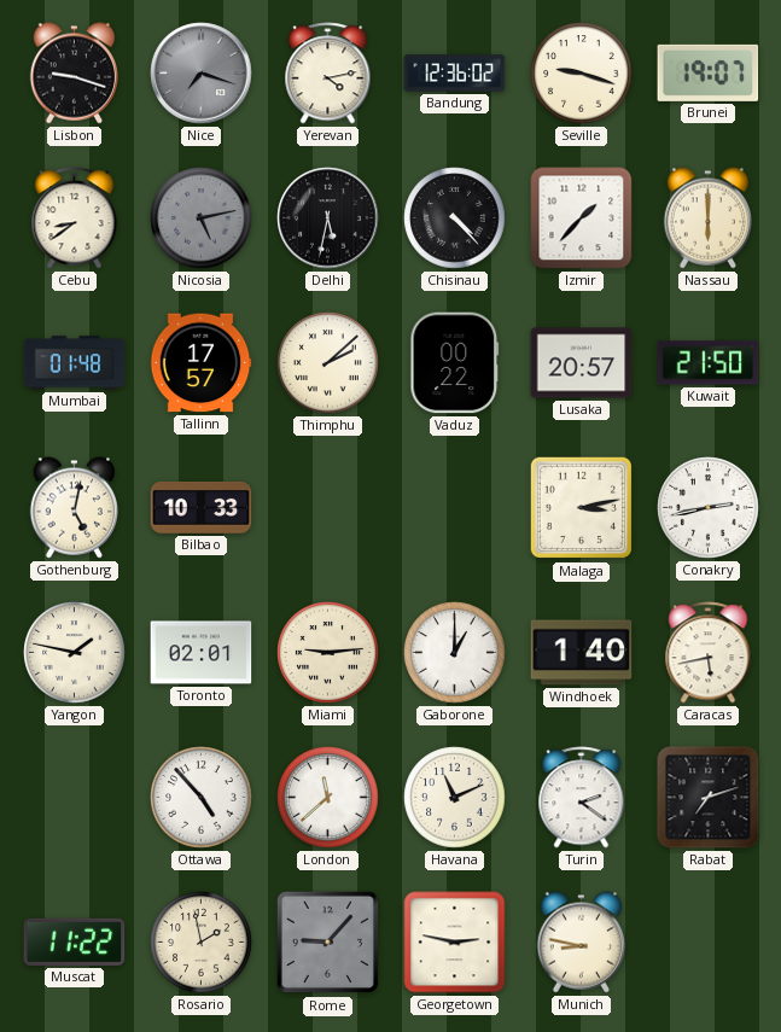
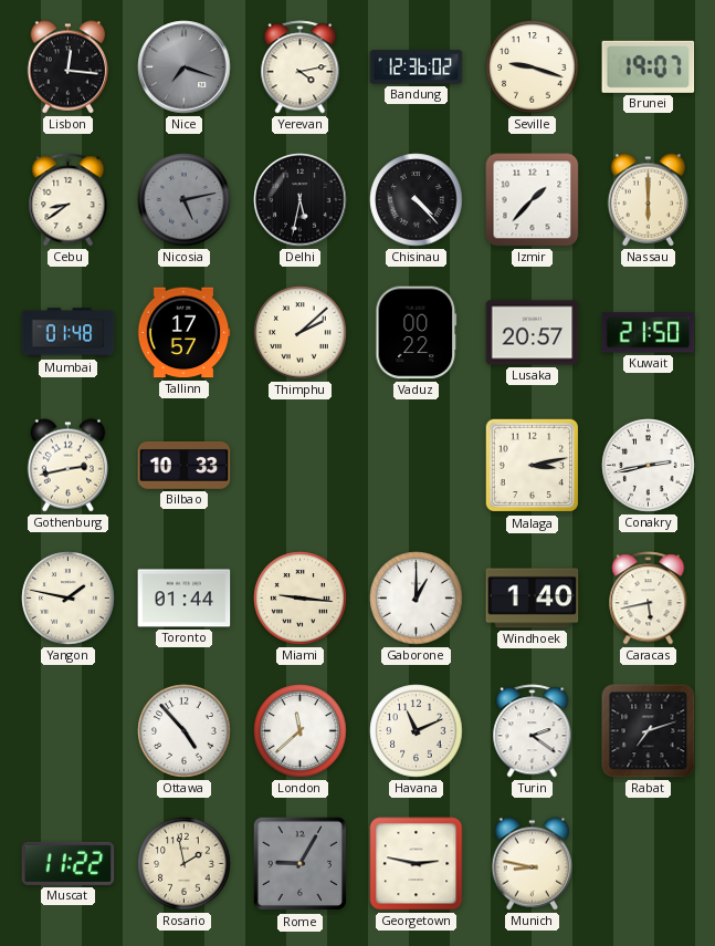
Lisbon: 9:18 -> 12:16 (67, 67)
Gothenburg: 5:02 -> 2:43 (67, 466)
Toronto: 02:01 -> 01:44 (185, 599)
Miami: 9:14 -> 9:16 (301, 599)
Rome: 9:07 -> 9:05 (301, 864)
